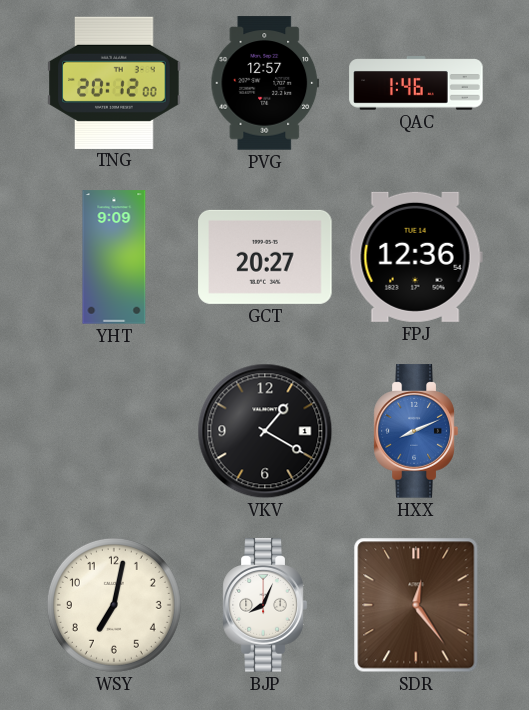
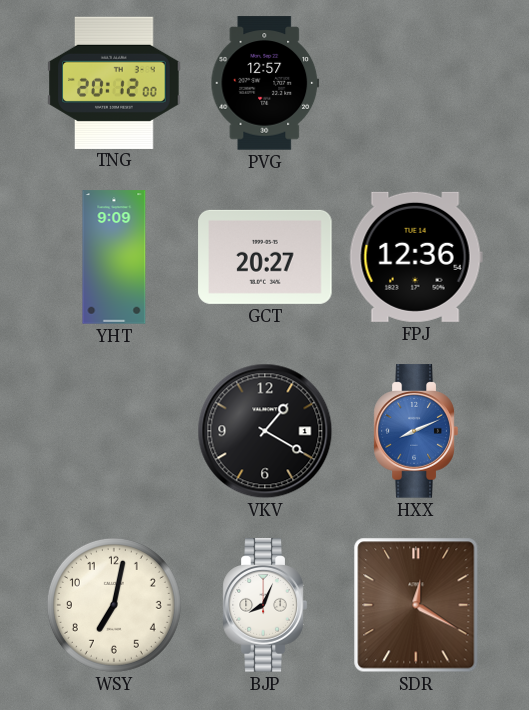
QAC: 1:46 -> none (416, 83)
SDR: 12:24 -> 12:20 (416, 605)
